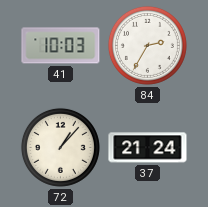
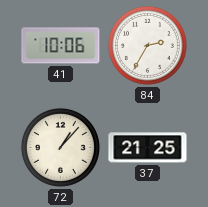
41: 10:03 -> 10:06 (61, 46)
37: 21:24 -> 21:25 (148, 148)
